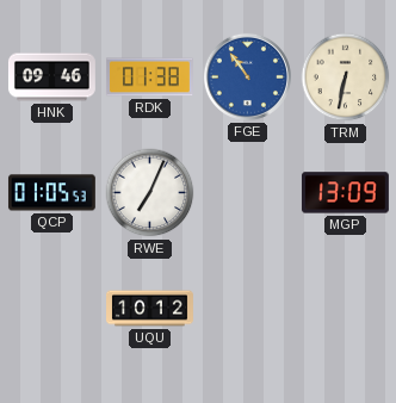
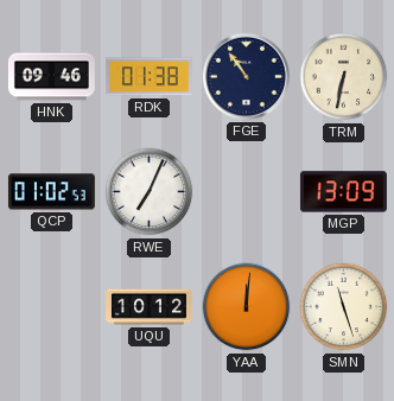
FGE dial: blue -> navy (246, 76)
QCP: 01:05 -> 01:02 (51, 192)
YAA: none -> 12:01 (247, 307)
SMN: none -> 11:27 (344, 307)
